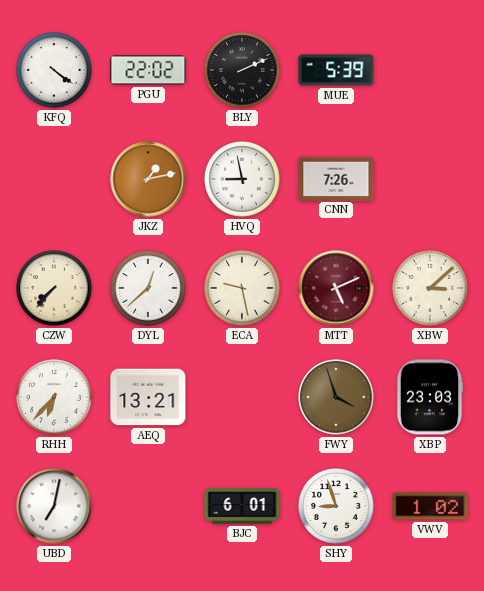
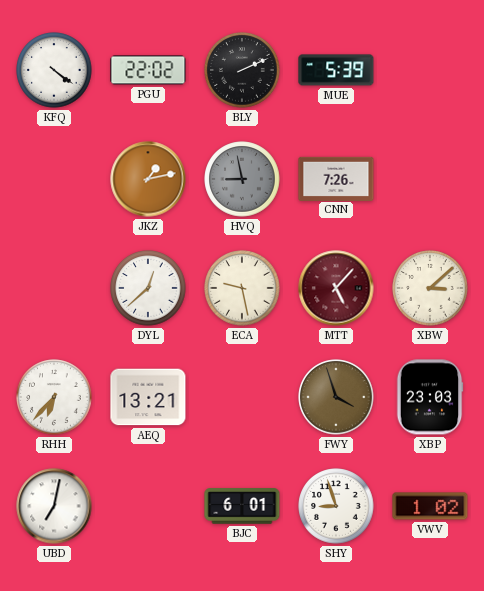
HVQ dial: white -> grey (242, 179)
CZW: 7:37 -> none (54, 288)
MTT: 5:11 -> 5:07 (336, 288)
